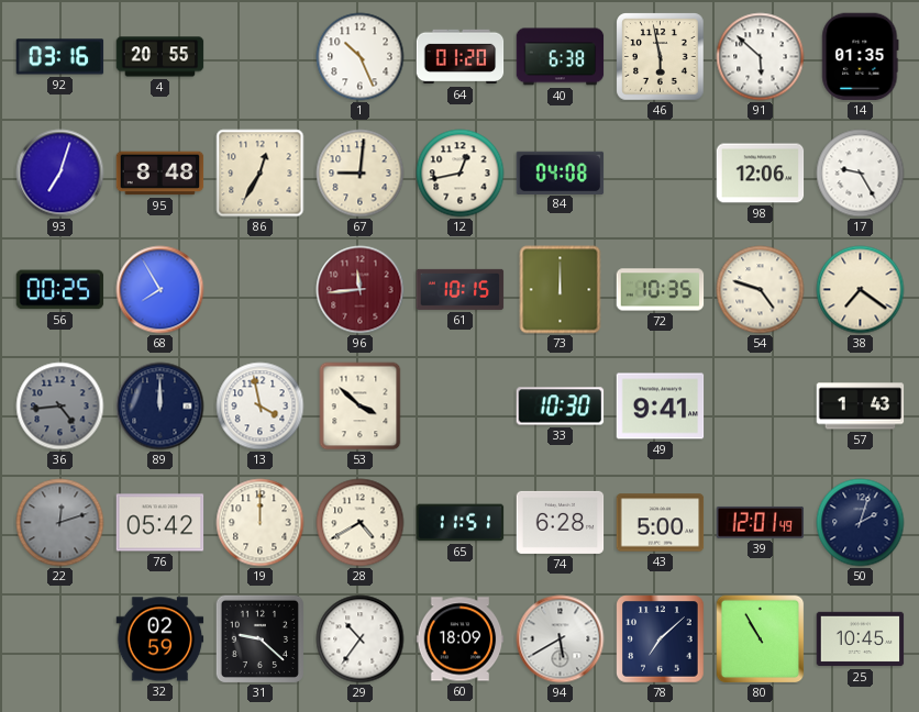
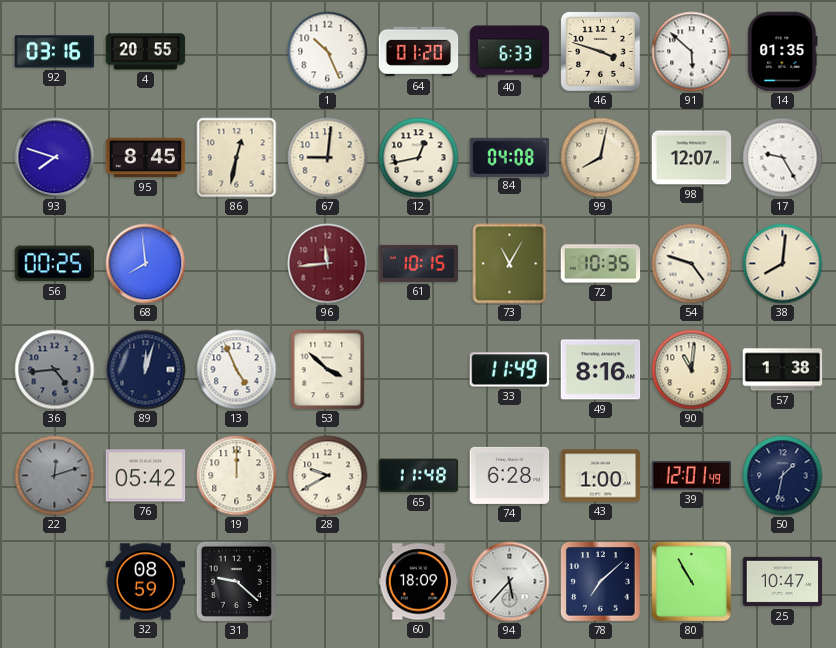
40: 6:38 -> 6:33 (510, 52)
46: 5:58 -> 3:48 (601, 52)
93: 7:03 -> 7:48 (55, 158)
95: 8:48 -> 8:45 (146, 158)
86: 12:35 -> 12:32 (237, 158)
99: none -> 8:02 (601, 158)
98: 12:06 -> 12:07 (692, 158)
68: 7:55 -> 7:59 (146, 264)
73: 12:00 -> 11:05 (510, 264)
38: 7:21 -> 8:01 (783, 264)
89: 12:00 -> 12:03 (146, 370)
13: 3:58 -> 4:56 (237, 370)
33: 10:30 -> 11:49 (510, 370)
49: 9:41 -> 8:16 (601, 370)
90: none -> 11:01 (692, 370)
57: 1:43 -> 1:38 (783, 370)
28: 4:40 -> 9:40 (328, 476)
65: 11:51 -> 11:48 (419, 476)
43: 5:00 -> 1:00 (601, 476)
50: 2:03 -> 1:32 (783, 476)
32: 02:59 -> 08:59 (146, 582)
29: 10:36 -> none (361, 639)
94: 5:40 -> 5:37 (510, 582)
25: 10:45 -> 10:47 (783, 582)
